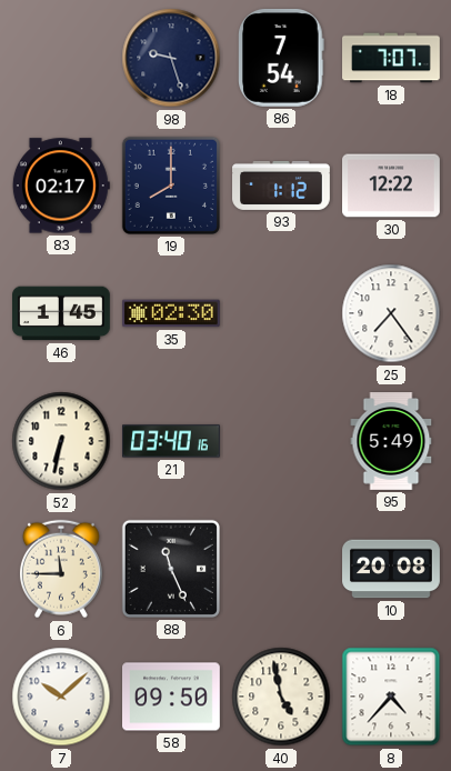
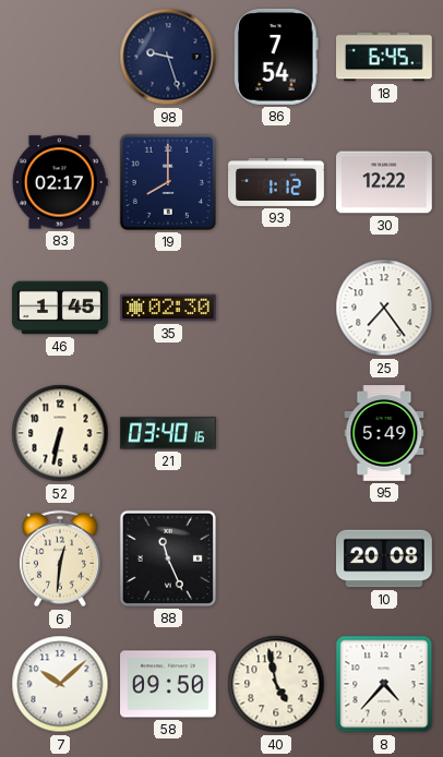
18: 7:07 -> 6:45 (385, 57)
6: 11:45 -> 12:31 (60, 558)
